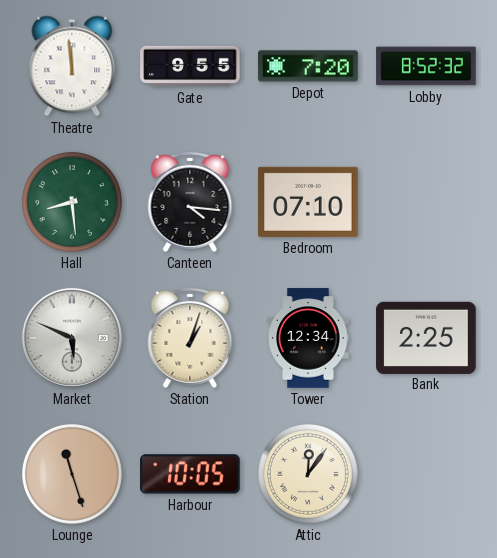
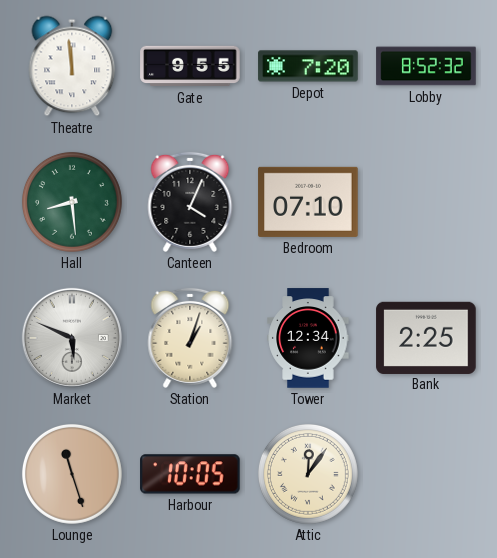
Canteen: 4:16 -> 4:04 (190, 202)
